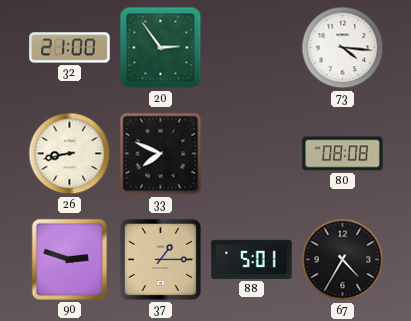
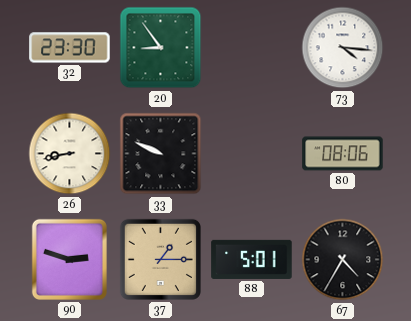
32: 21:00 -> 23:30 (70, 48)
20: 2:54 -> 8:54 (161, 48)
33: 7:49 -> 9:49 (161, 154)
80: 08:08 -> 08:06 (343, 154)
